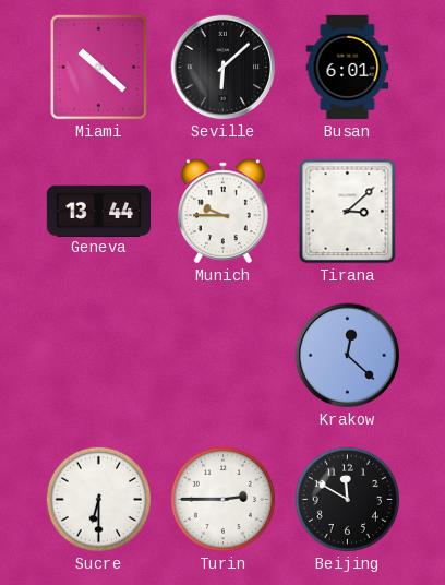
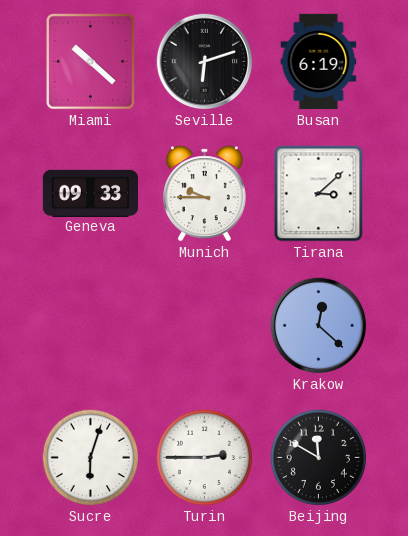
Seville: 6:08 -> 6:12 (205, 62)
Busan: 6:01 -> 6:19 (319, 62)
Geneva: 13:44 -> 09:33 (91, 193)
Sucre: 6:30 -> 6:03 (90, 457)
